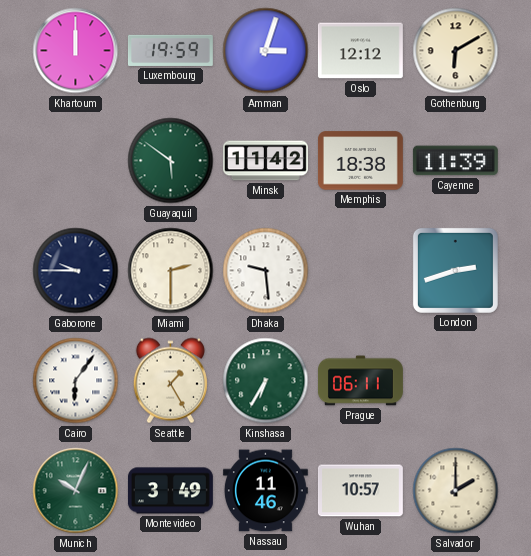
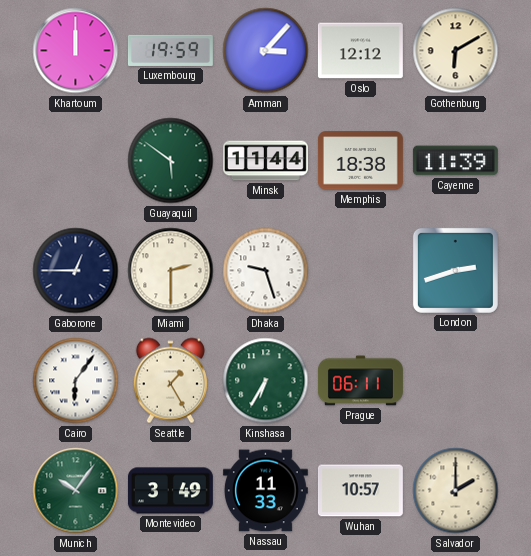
Amman: 3:03 -> 3:07 (266, 51)
Minsk: 11:42 -> 11:44 (265, 161)
Gaborone: 9:45 -> 12:45 (76, 271)
Dhaka: 9:29 -> 9:27 (266, 271)
Munich: 10:04 -> 10:06 (76, 491)
Nassau: 11:46 -> 11:33 (265, 491)
